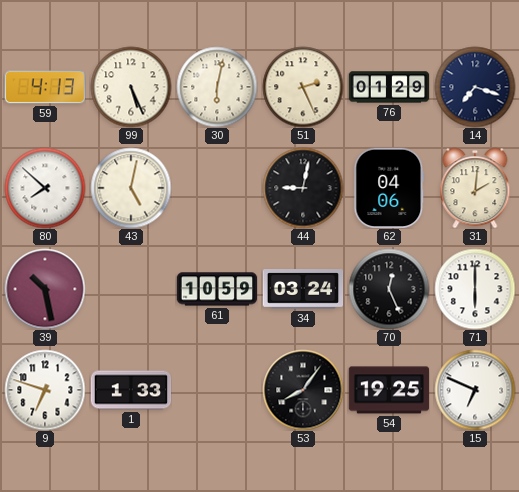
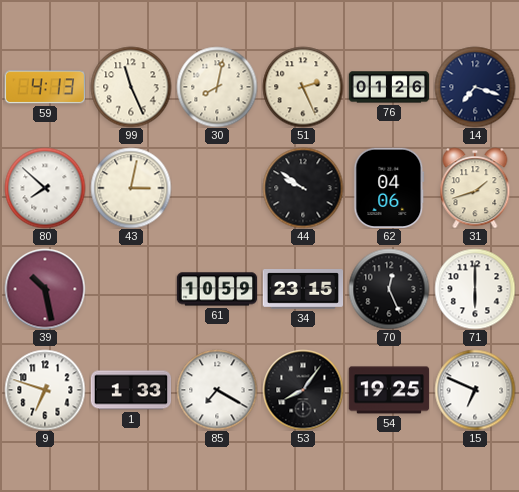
99: 5:26 -> 11:26 (131, 87)
30: 6:02 -> 8:02 (217, 87)
76: 01:29 -> 01:26 (389, 87)
43: 5:02 -> 3:02 (131, 188)
44: 9:02 -> 9:51 (303, 188)
31: 2:01 -> 1:42 (475, 188)
34: 03:24 -> 23:15 (303, 289)
85: none -> 7:20 (217, 390)
